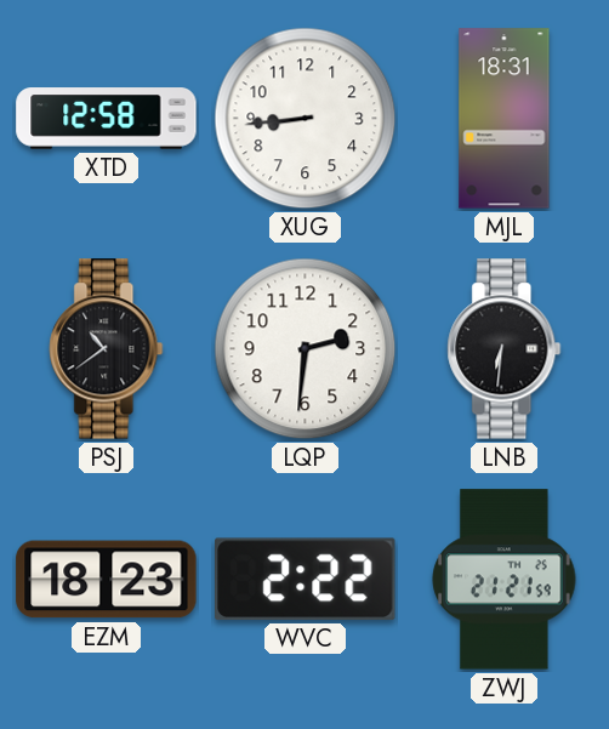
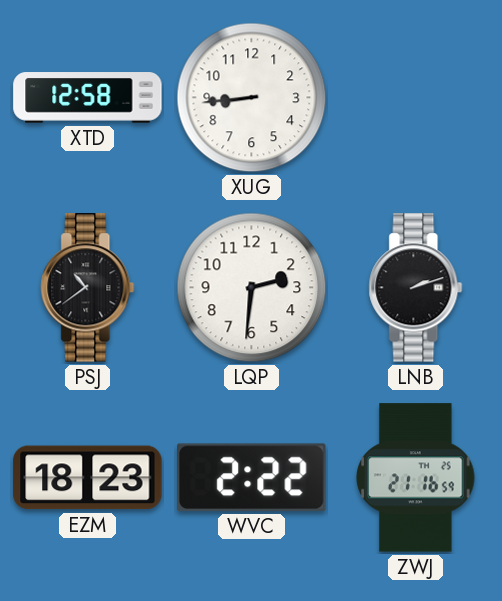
MJL: 18:31 -> none (505, 119)
LNB: 6:31 -> 2:12 (416, 288)
ZWJ: 21:21 -> 21:16 (416, 478)
